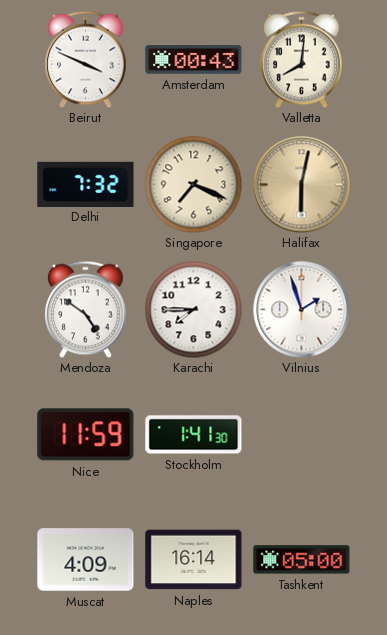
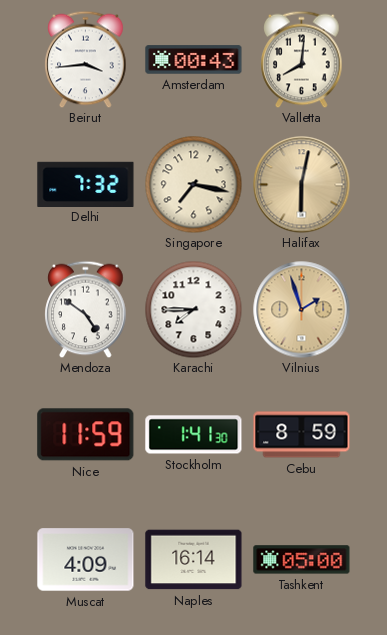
Beirut: 3:49 -> 3:44 (86, 59)
Singapore: 7:19 -> 7:17 (193, 184)
Vilnius dial: white -> champagne (302, 310)
Cebu: none -> 8:59 (302, 435)
